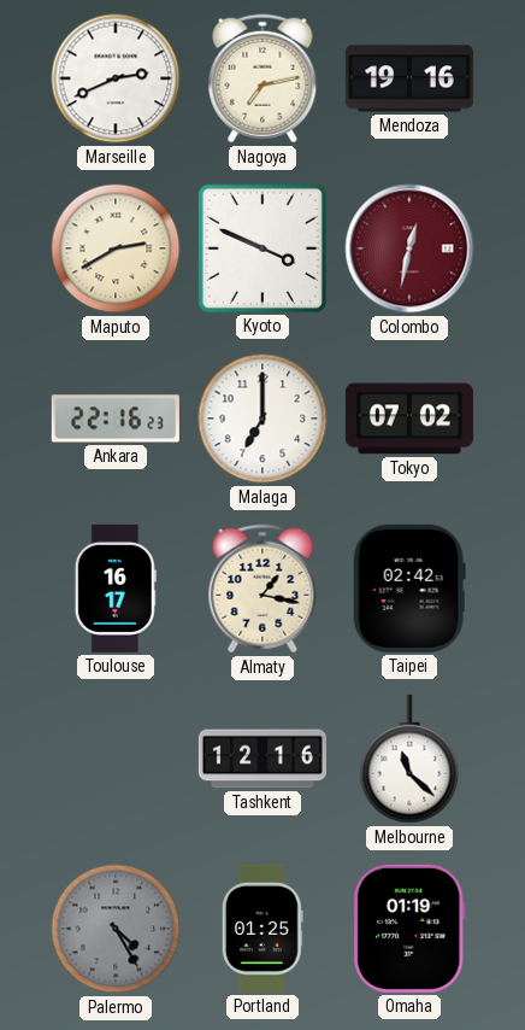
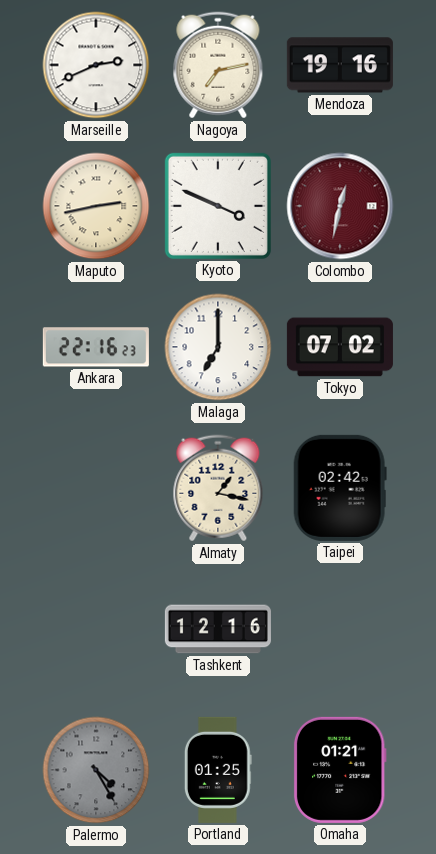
Maputo: 2:40 -> 2:43 (96, 206)
Toulouse: 16:17 -> none (116, 589)
Melbourne: 11:22 -> none (409, 759)
Omaha: 01:19 -> 01:21 (340, 770)
